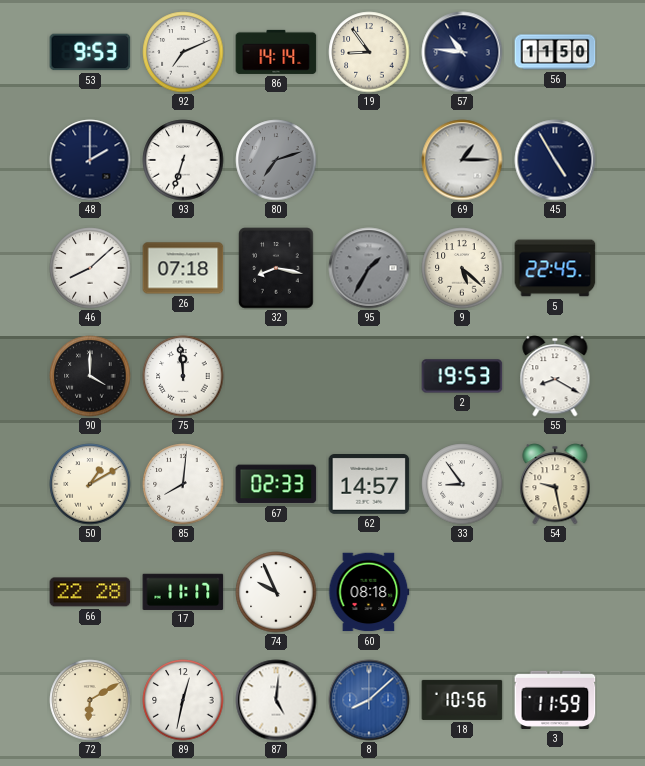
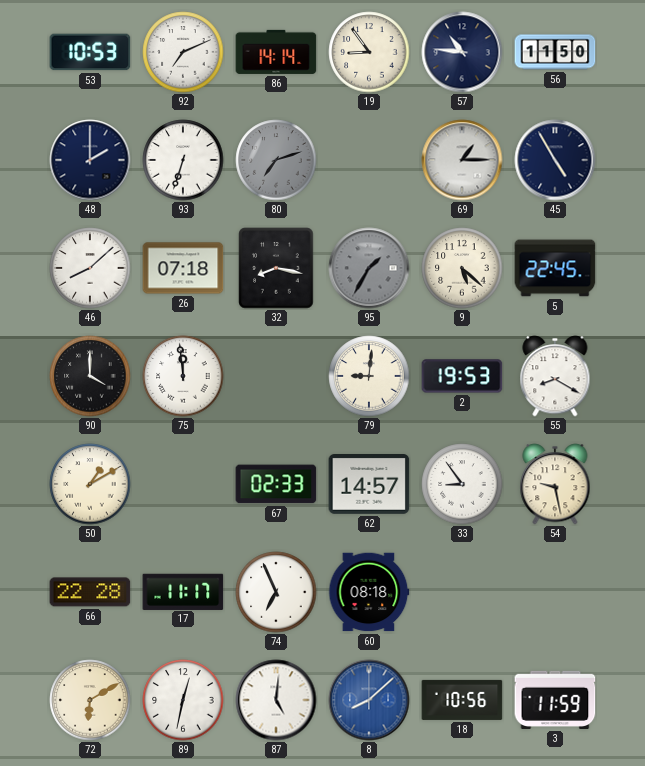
53: 9:53 -> 10:53 (90, 52)
79: none -> 9:01 (369, 376)
85: 8:01 -> none (183, 484)
74: 9:56 -> 6:56 (276, 592)
